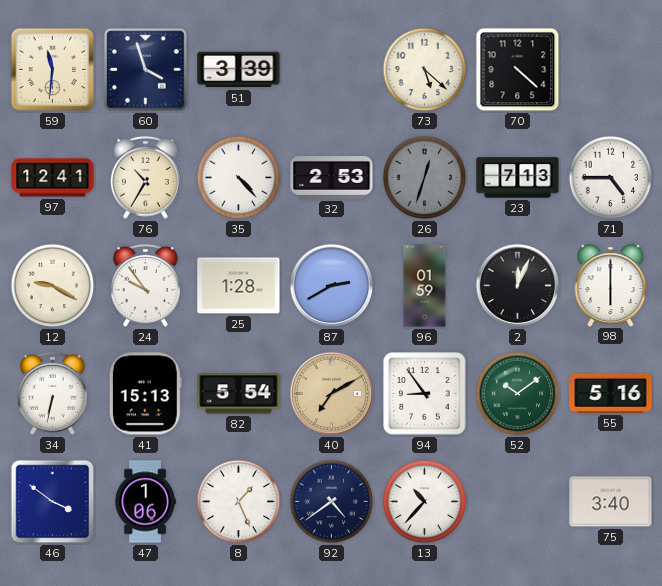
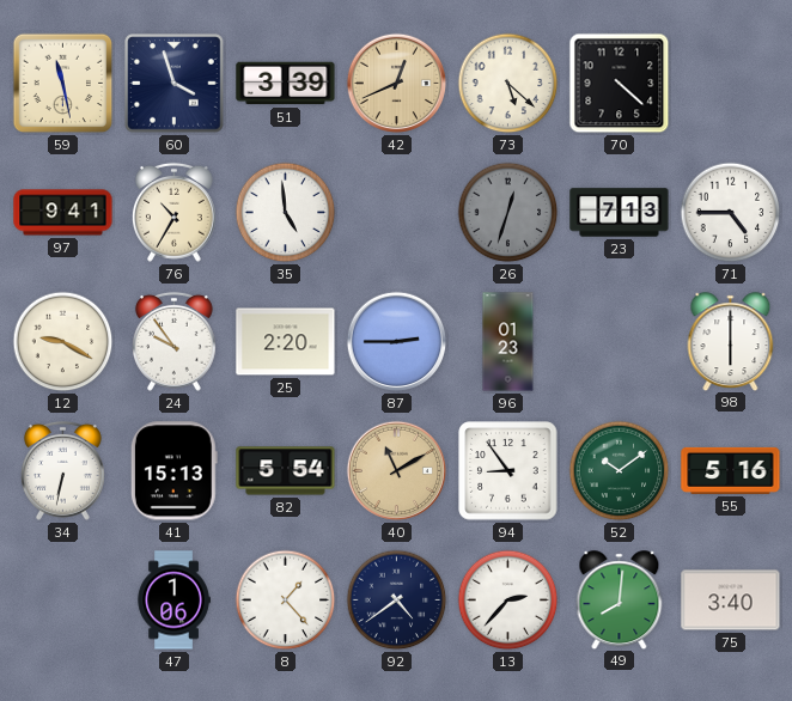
59: 11:31 -> 11:28 (63, 84)
42: none -> 12:41 (397, 84)
97: 12:41 -> 9:41 (63, 213)
35: 4:23 -> 4:59 (286, 213)
32: 2:53 -> none (332, 178)
25: 1:28 -> 2:20 (286, 342)
87: 2:40 -> 2:45 (397, 342)
96: 01:59 -> 01:23 (508, 342)
2: 12:04 -> none (518, 286)
40: 7:10 -> 11:10 (397, 471)
46: 3:51 -> none (53, 502)
8: 1:26 -> 1:23 (286, 601)
13: 10:37 -> 2:37 (508, 601)
49: none -> 8:01 (620, 599)
